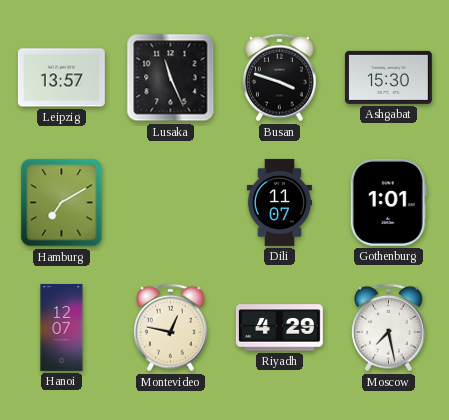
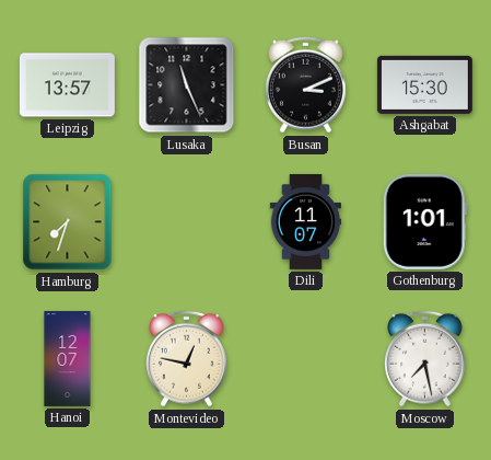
Busan: 3:48 -> 3:11 (306, 85)
Hamburg: 7:10 -> 7:33 (68, 222)
Riyadh: 4:29 -> none (279, 328)
